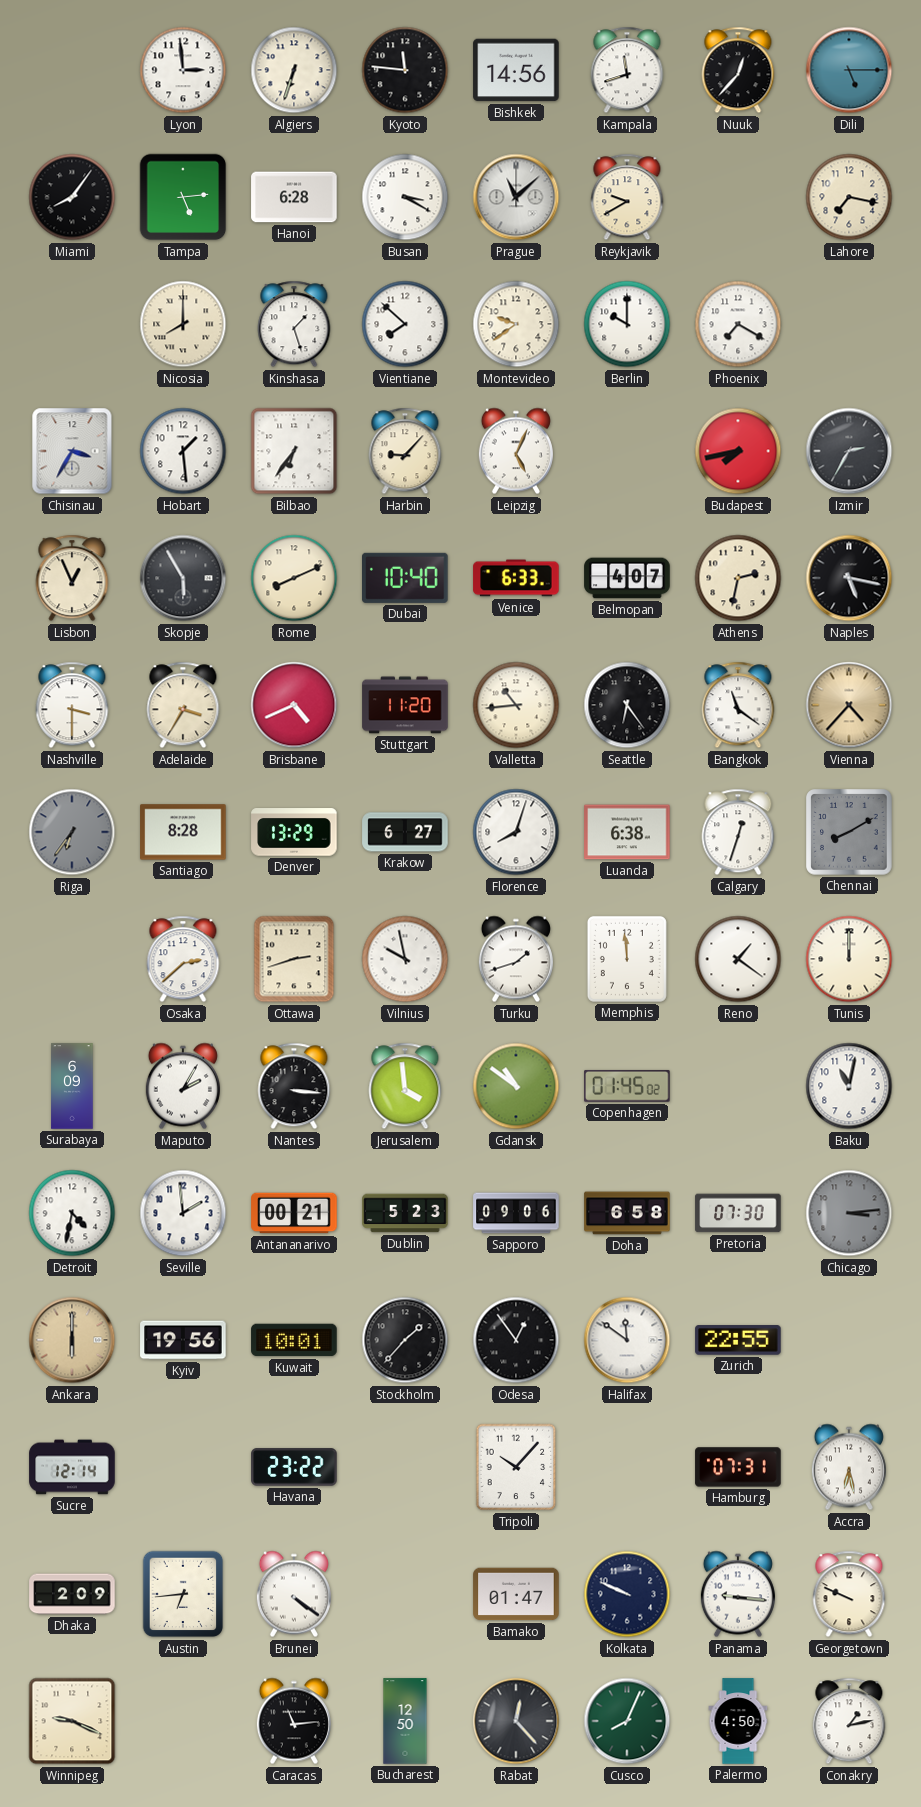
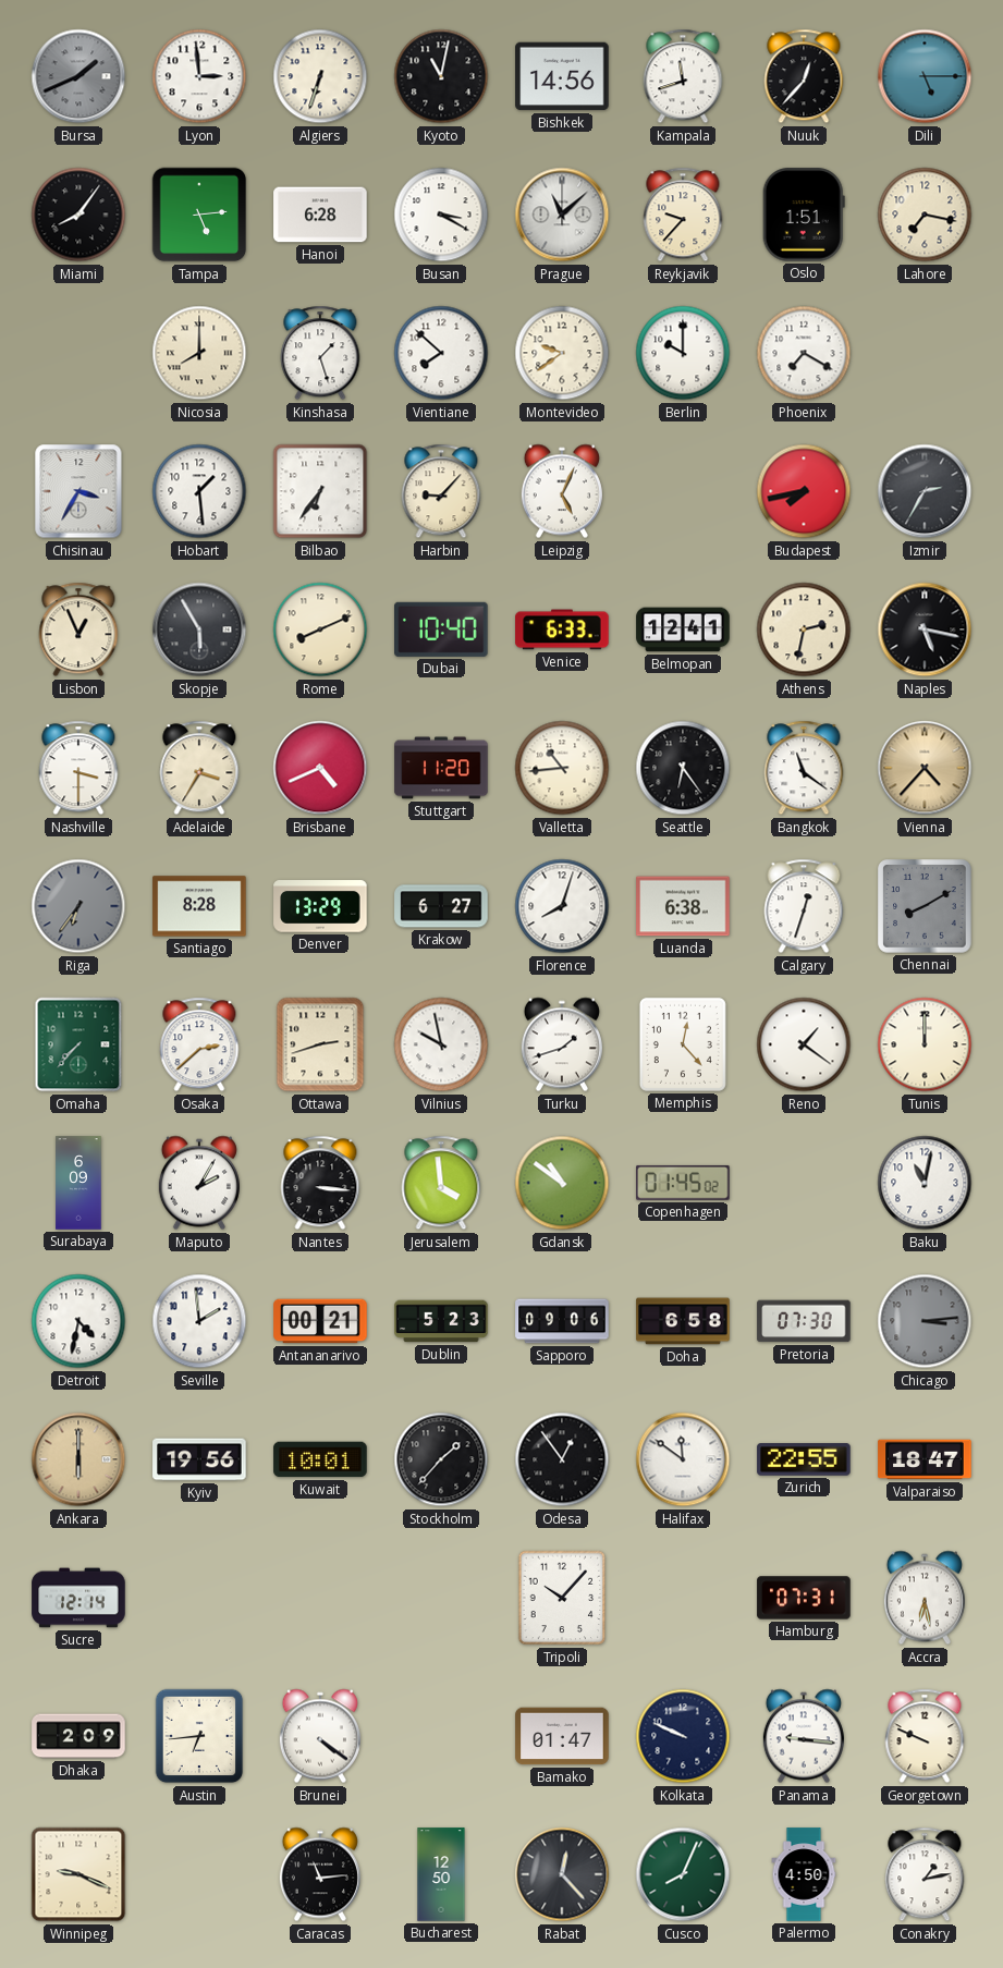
Bursa: none -> 1:41 (78, 76)
Kyoto: 11:46 -> 11:02 (441, 76)
Reykjavik: 9:40 -> 9:37 (683, 215)
Oslo: none -> 1:51 (804, 215)
Belmopan: 4:07 -> 12:41 (683, 629)
Omaha: none -> 7:37 (78, 1044)
Memphis: 11:59 -> 12:23 (683, 1044)
Valparaiso: none -> 18:47 (925, 1459)
Havana: 23:22 -> none (294, 1467)
